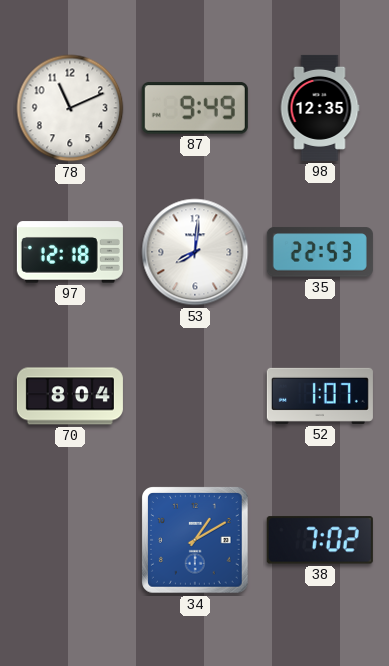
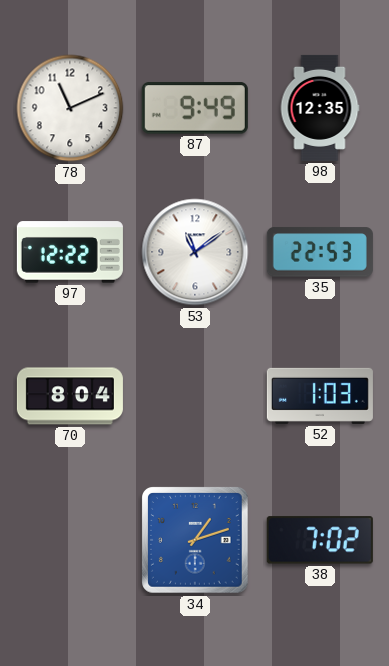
97: 12:18 -> 12:22 (70, 252)
53: 8:01 -> 11:09 (195, 252)
52: 1:07 -> 1:03 (320, 396)
34: 1:10 -> 1:12 (196, 541)
